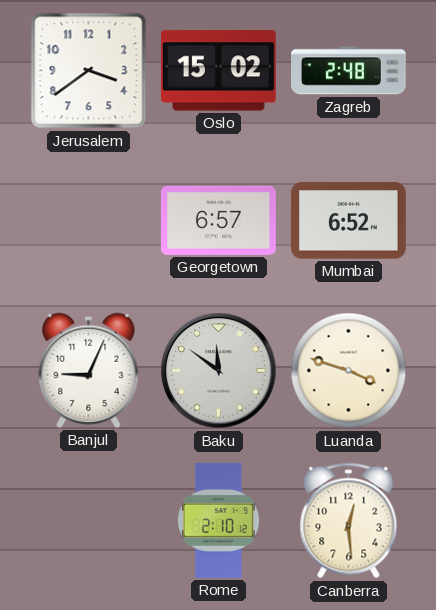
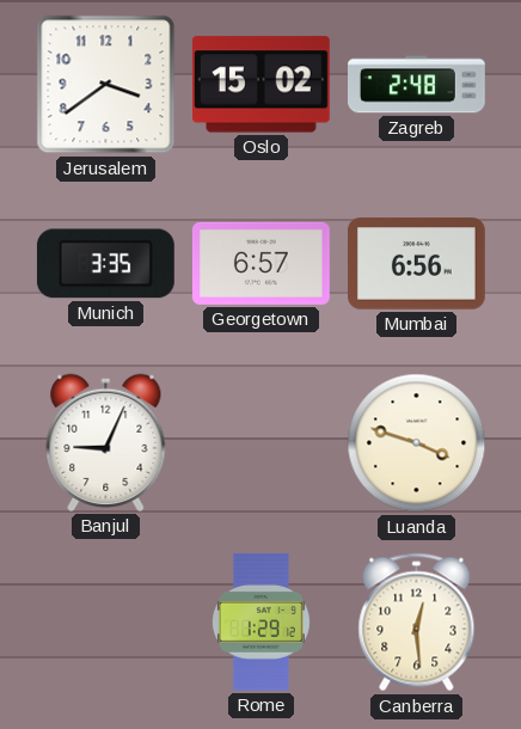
Munich: none -> 3:35 (105, 264)
Mumbai: 6:52 -> 6:56 (416, 264)
Baku: 11:51 -> none (219, 371)
Rome: 2:10 -> 1:29 (260, 621)
